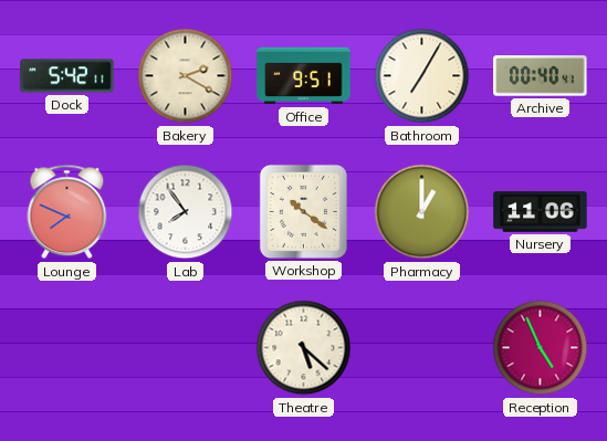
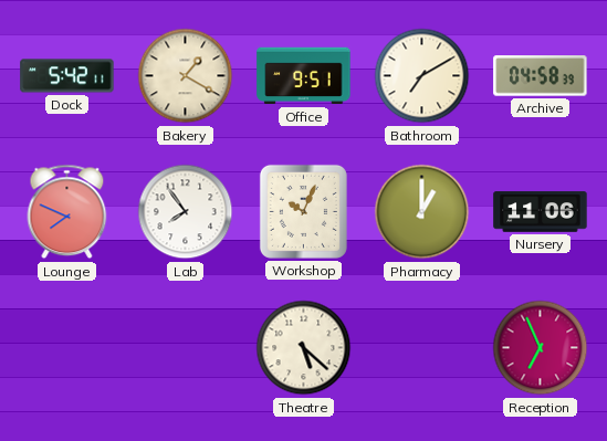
Bakery: 2:20 -> 1:20 (186, 76)
Bathroom: 7:05 -> 7:10 (422, 76)
Archive: 00:40 -> 04:58 (541, 76)
Workshop: 10:21 -> 10:04 (303, 211)
Reception: 4:56 -> 6:56 (541, 348)
